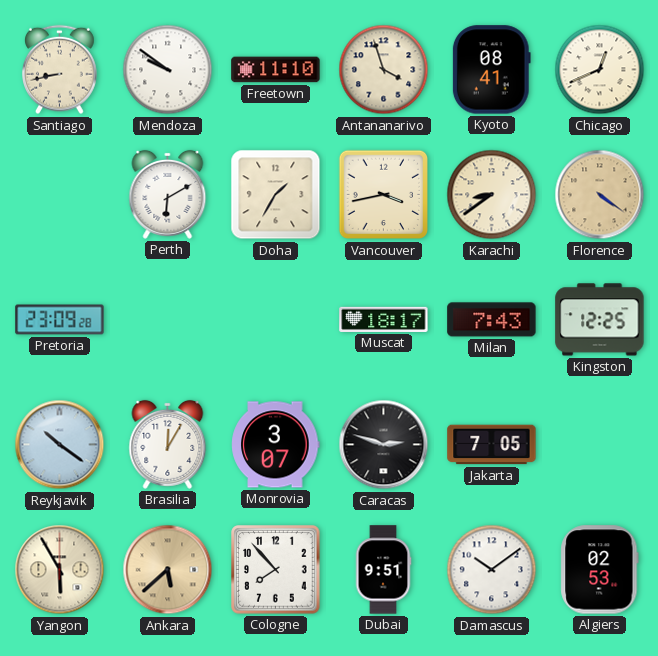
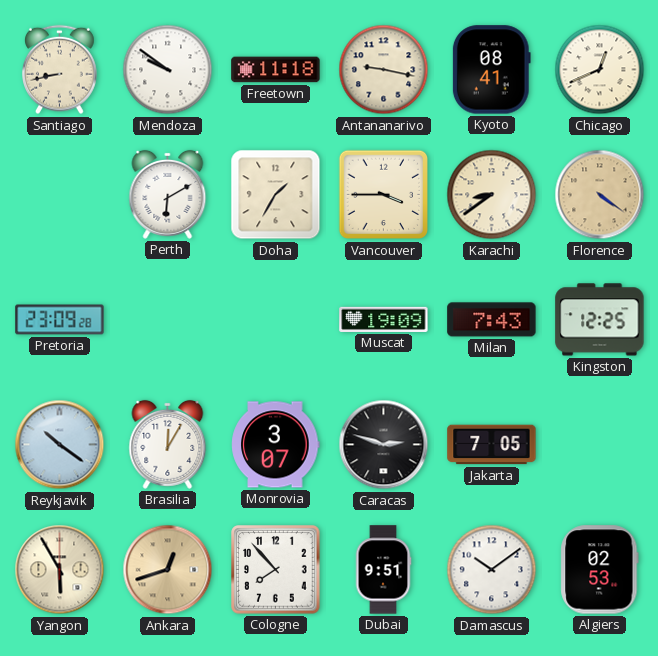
Freetown: 11:10 -> 11:18 (276, 70)
Antananarivo: 3:57 -> 9:17 (384, 70)
Vancouver: 3:43 -> 3:45 (384, 195)
Muscat: 18:17 -> 19:09 (384, 319)
Ankara: 5:38 -> 12:42 (168, 570)
